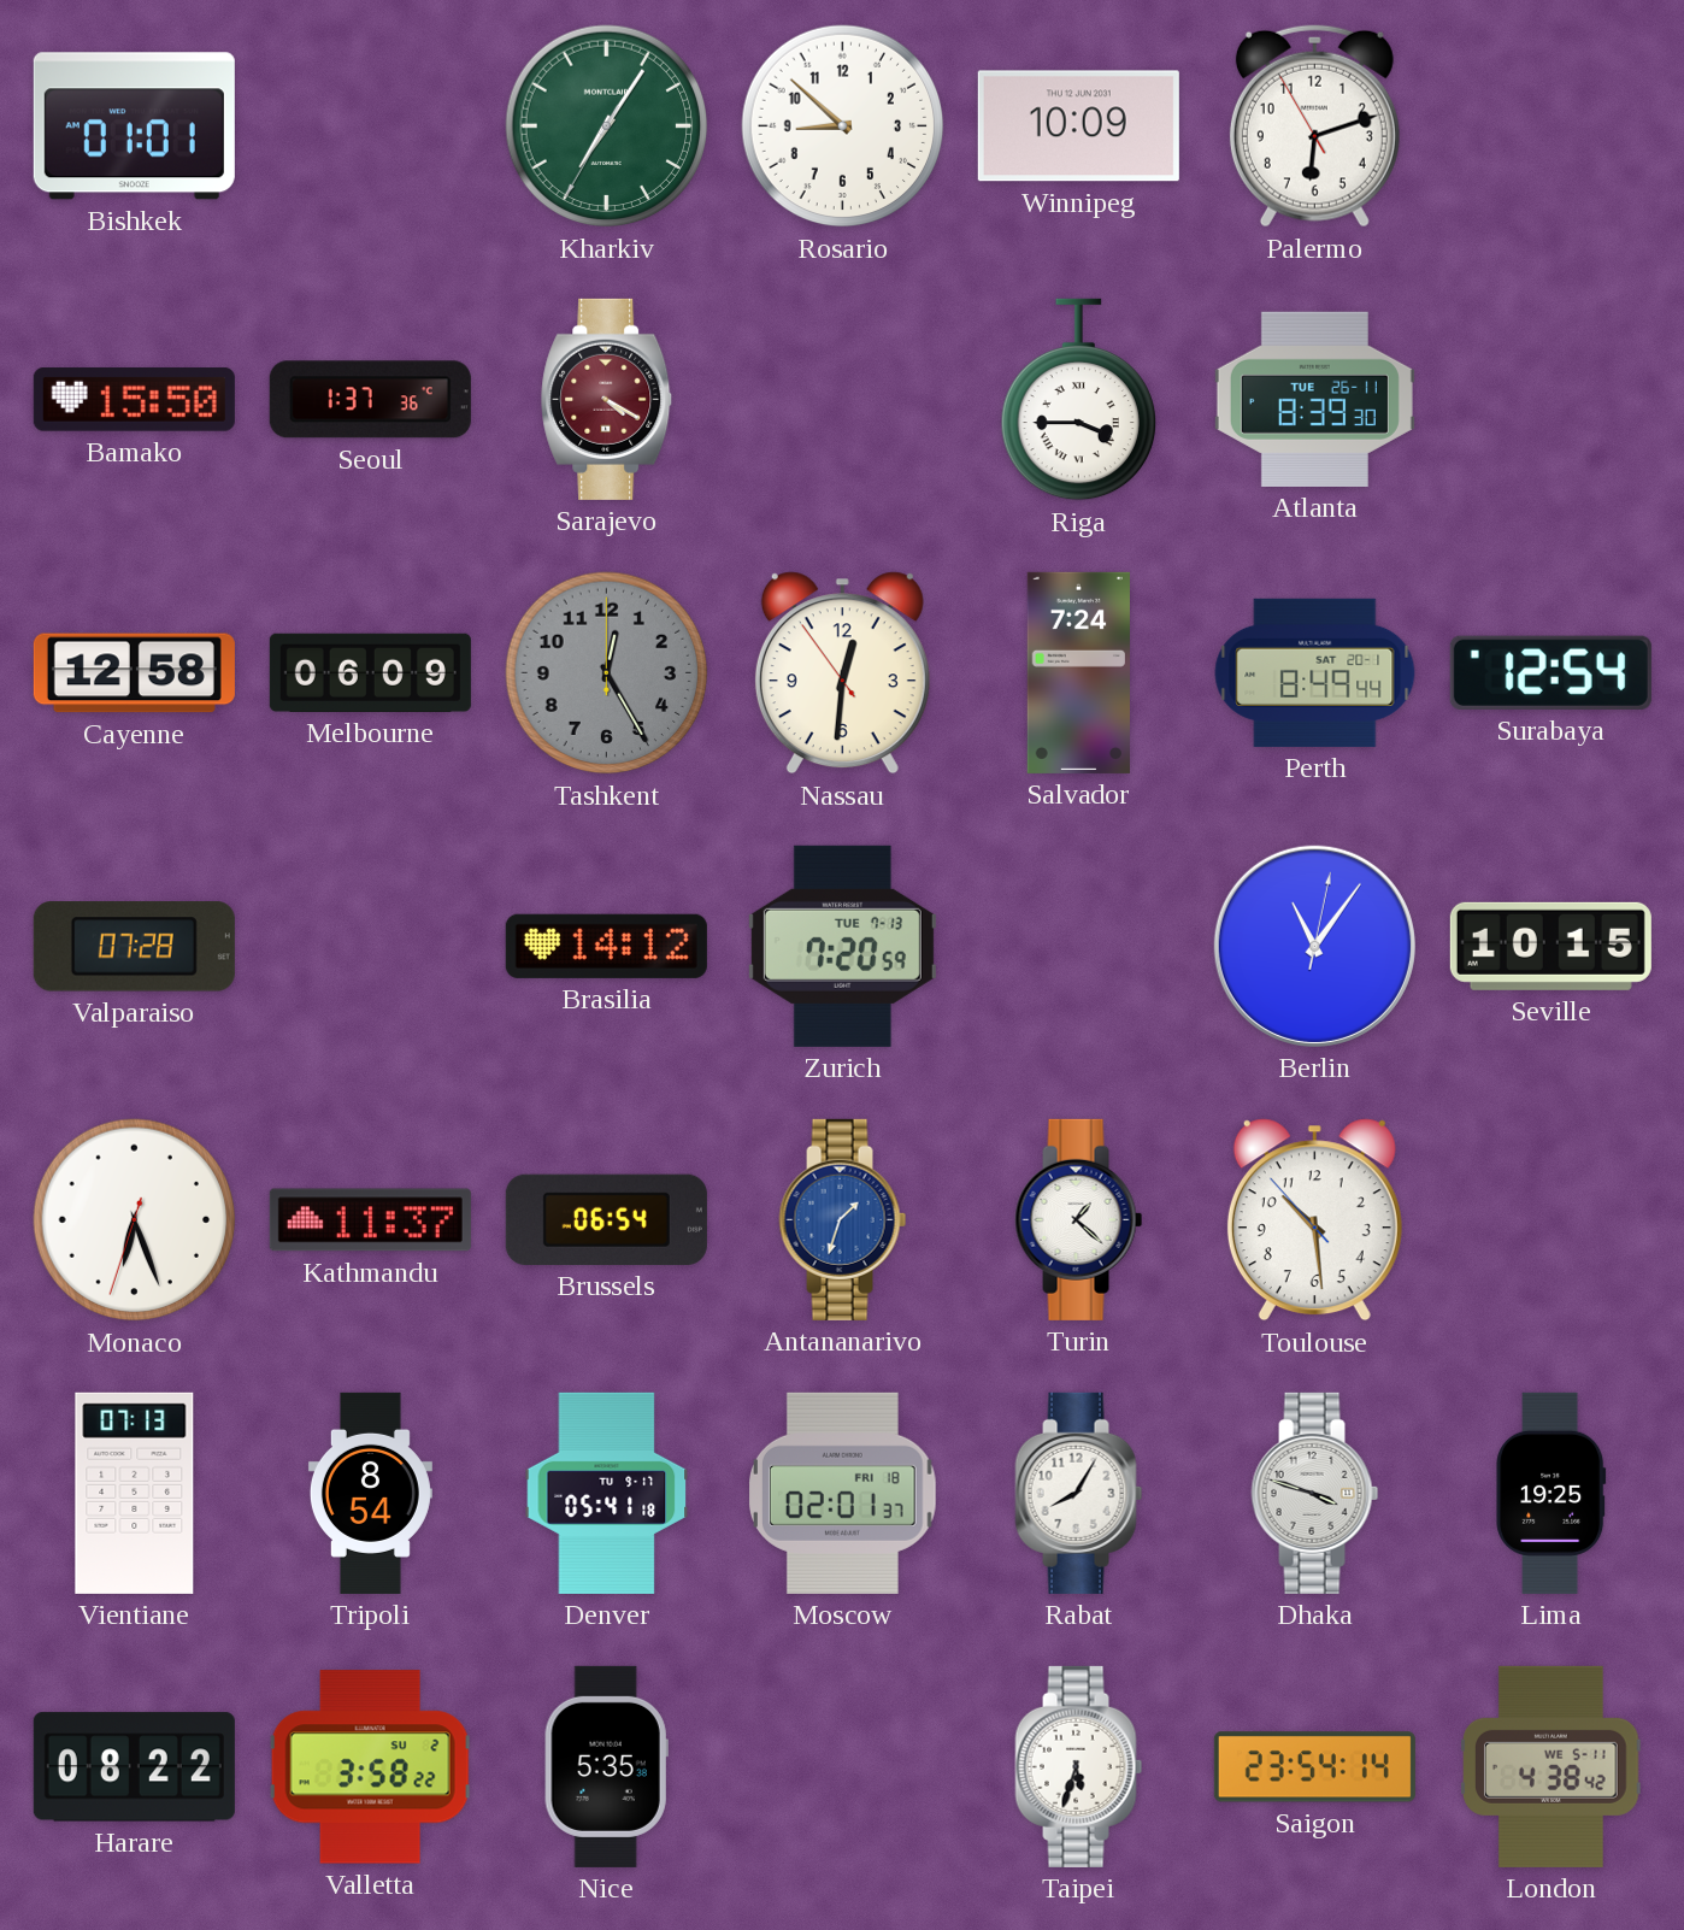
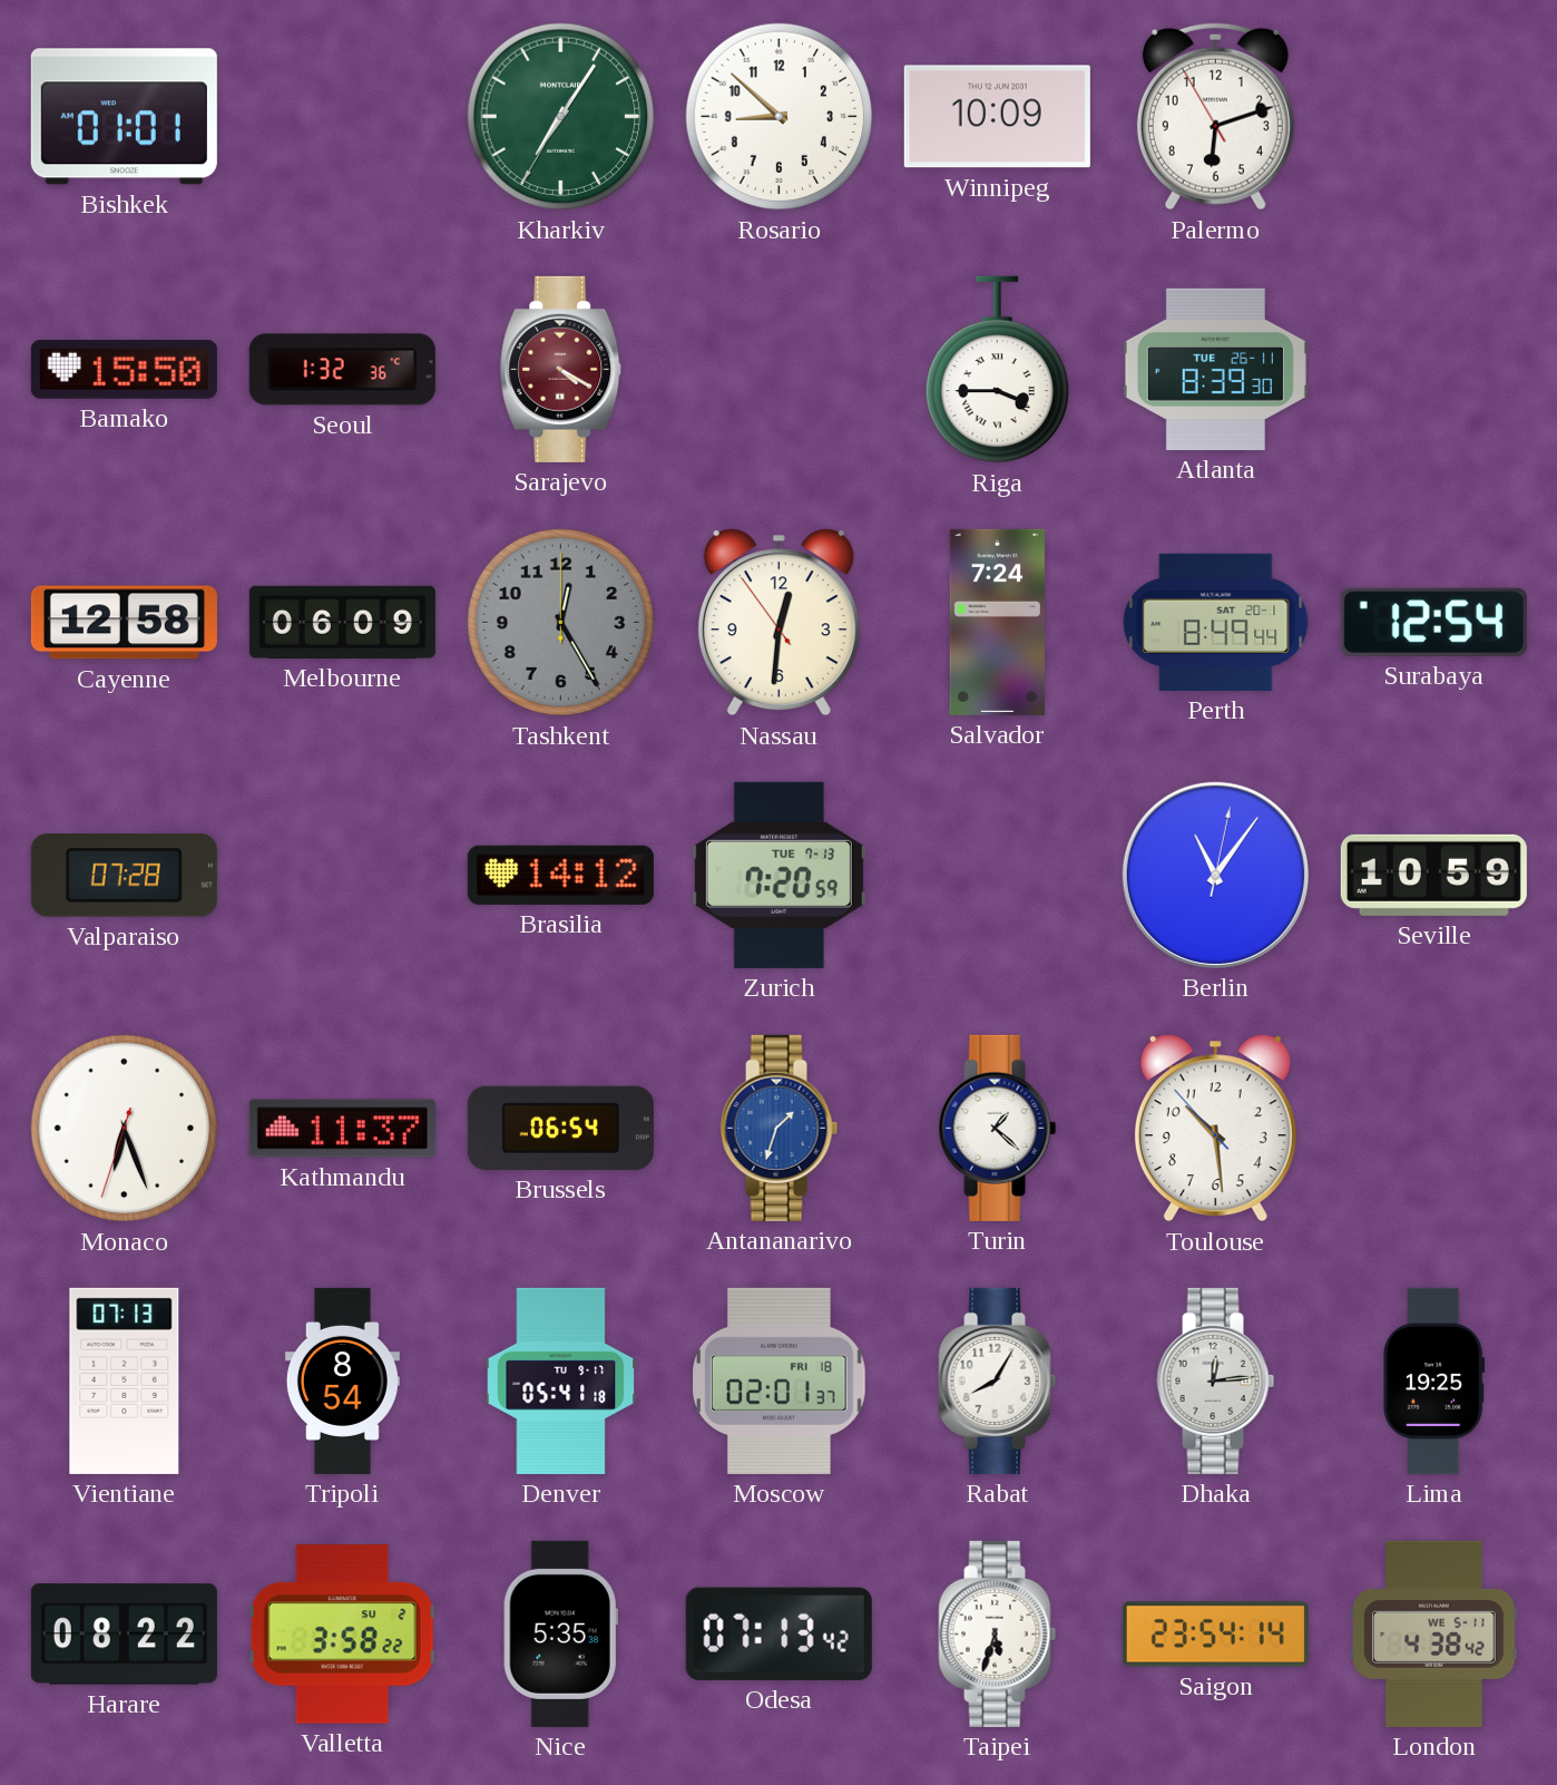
Seoul: 1:37 -> 1:32 (342, 370)
Seville: 10:15 -> 10:59 (1433, 875)
Dhaka: 3:48 -> 12:14 (1216, 1381)
Odesa: none -> 07:13 (778, 1633)
